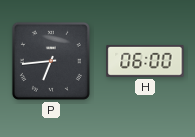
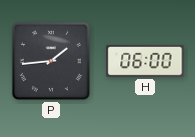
P: 6:44 -> 1:44 (51, 61)
